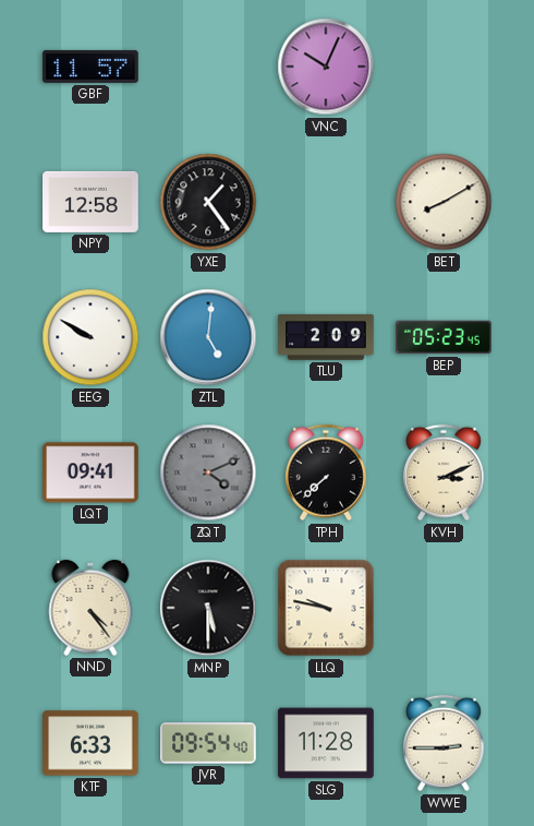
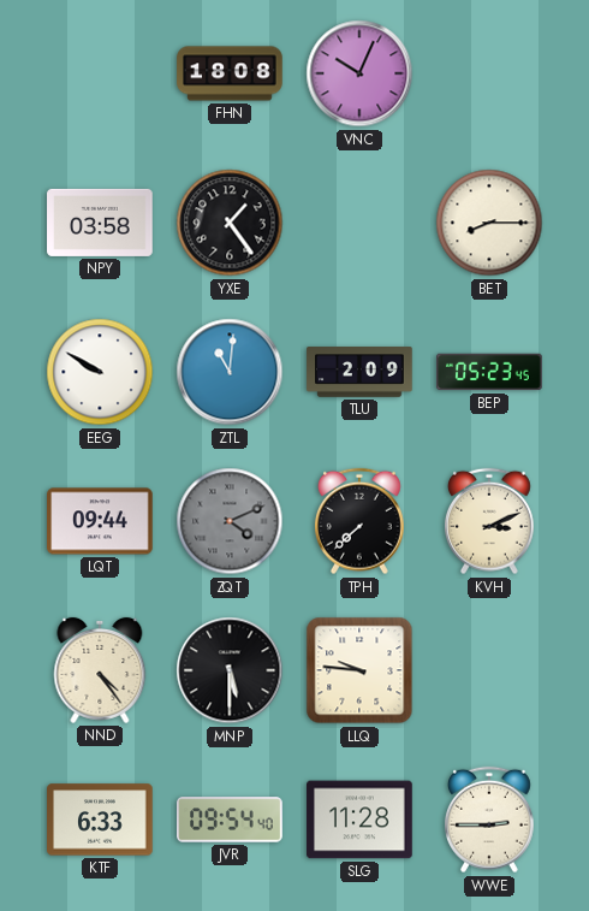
GBF: 11:57 -> none (90, 67)
FHN: none -> 18:08 (230, 73)
NPY: 12:58 -> 03:58 (100, 223)
BET: 8:10 -> 8:15 (489, 223)
ZTL: 5:01 -> 11:01 (230, 372)
LQT: 09:41 -> 09:44 (100, 521)
LLQ: 9:47 -> 9:46 (359, 670)
